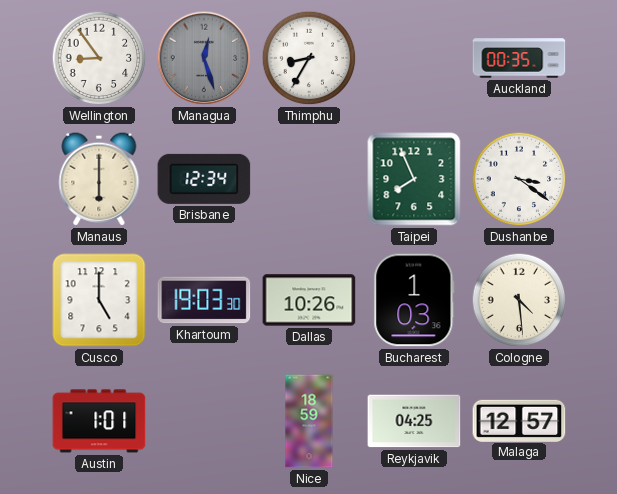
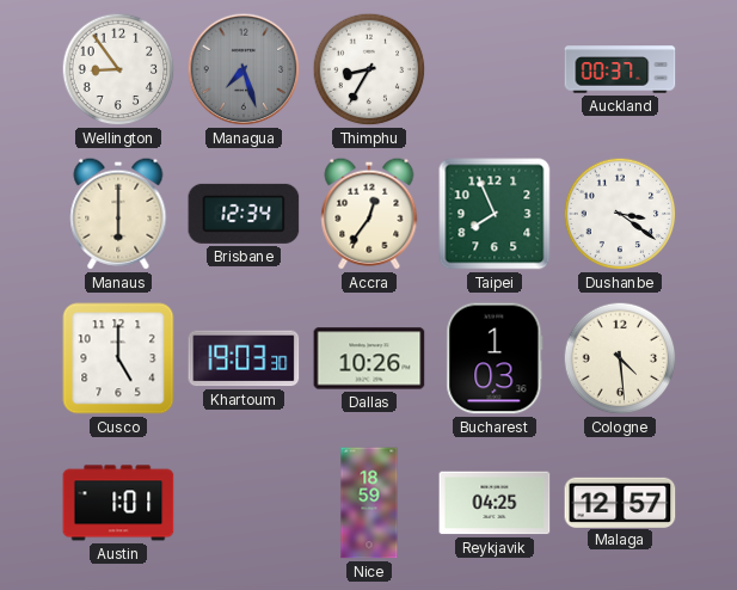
Managua: 12:27 -> 7:27 (244, 69)
Auckland: 00:35 -> 00:37 (620, 69)
Accra: none -> 12:36 (369, 214)
